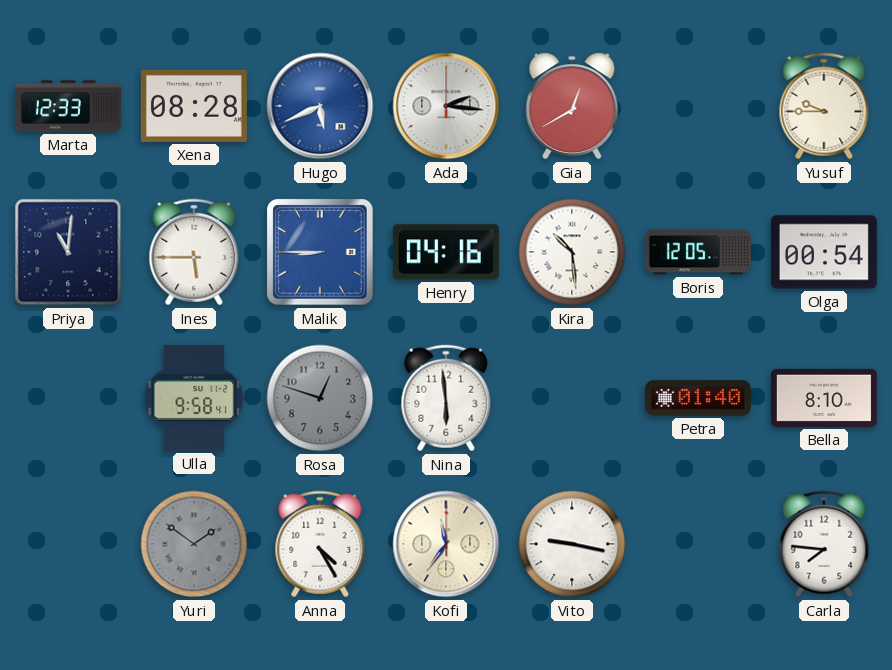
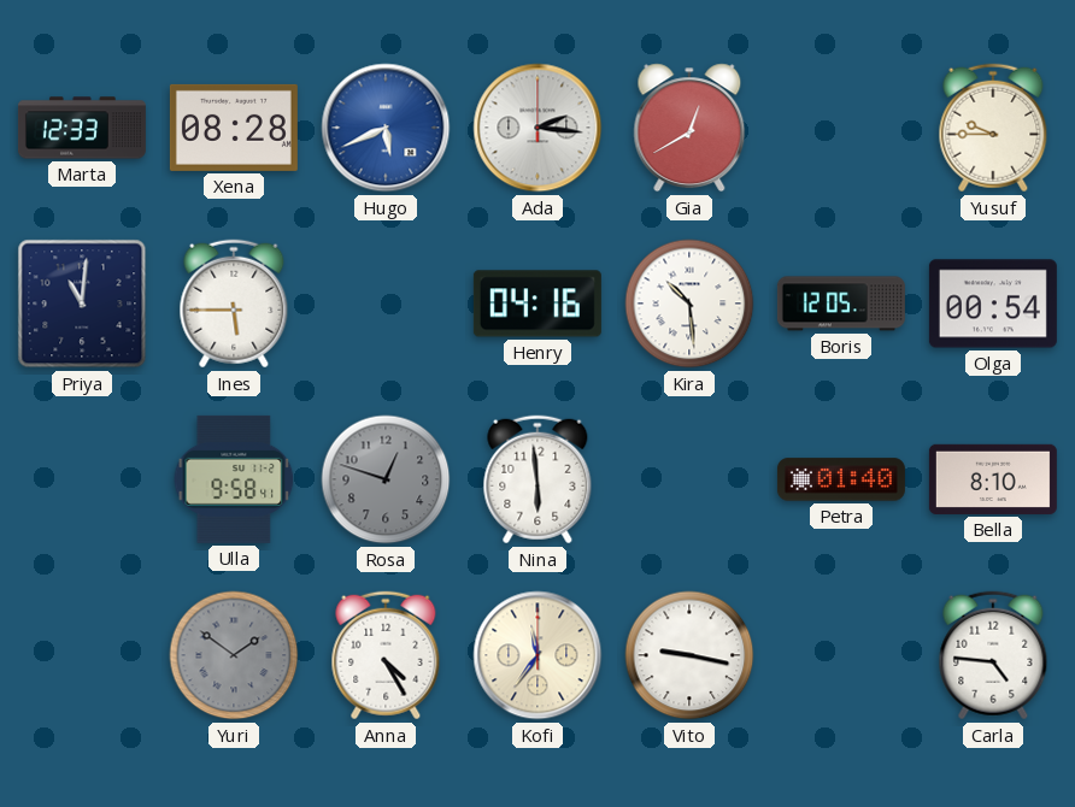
Malik: 8:45 -> none (320, 252)
Carla: 7:46 -> 4:46 (993, 655)
